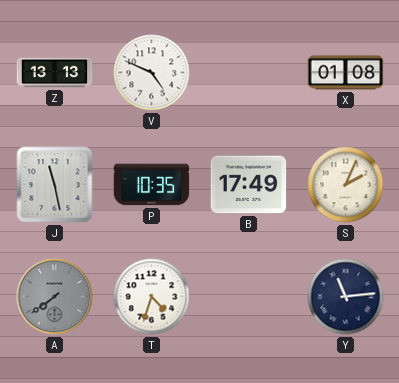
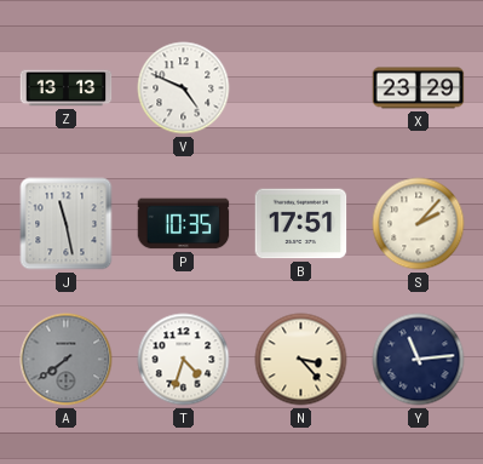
X: 01:08 -> 23:29 (419, 88)
B: 17:49 -> 17:51 (301, 224)
S: 2:04 -> 2:07 (419, 224)
N: none -> 3:23 (301, 360)
